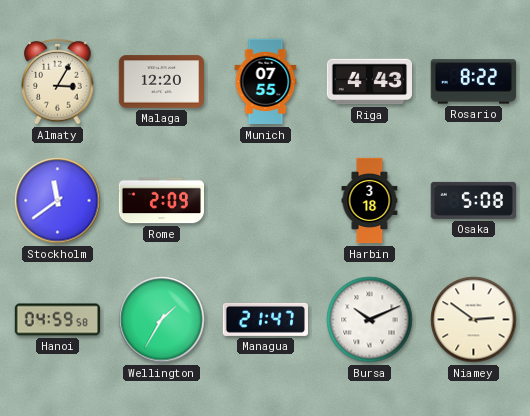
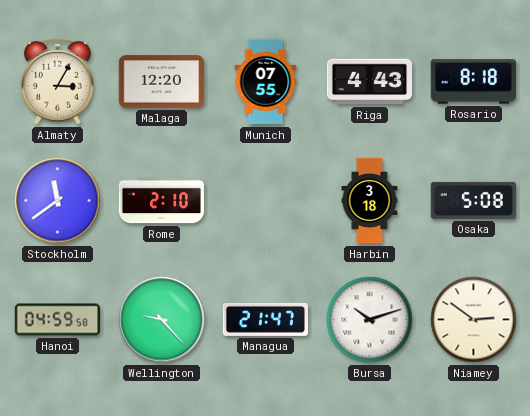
Rosario: 8:22 -> 8:18 (473, 82)
Rome: 2:09 -> 2:10 (162, 201)
Wellington: 1:35 -> 9:23 (162, 320)
Bursa: 10:11 -> 10:12 (370, 320)
